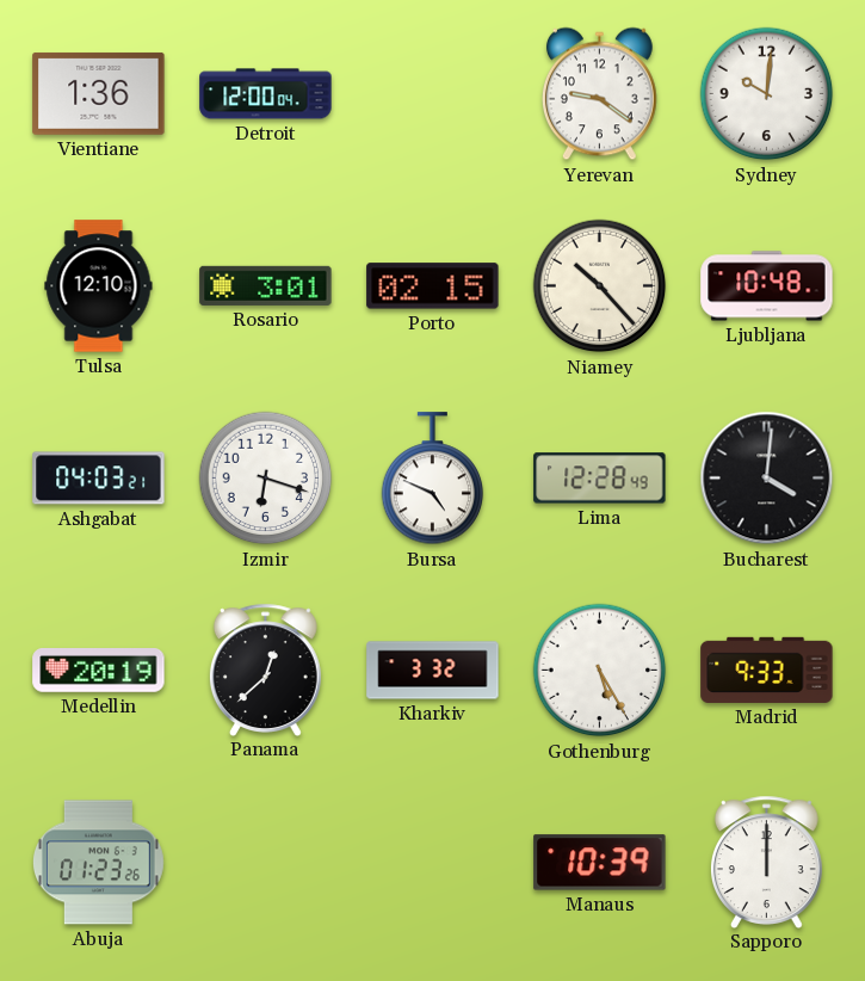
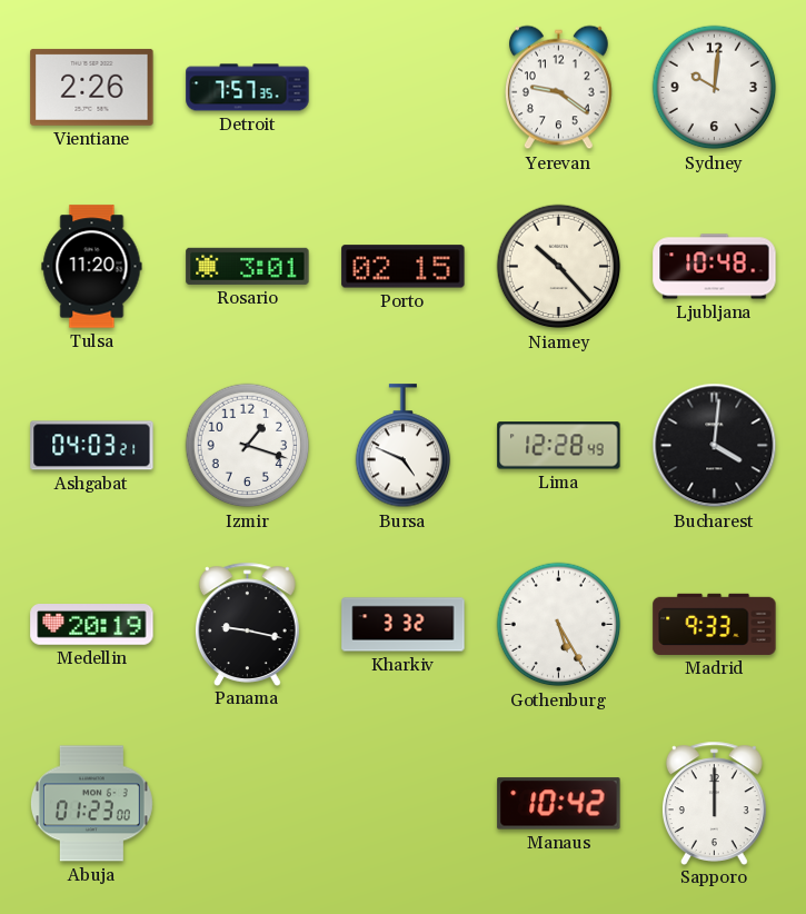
Vientiane: 1:36 -> 2:26 (92, 87)
Detroit: 12:00 -> 7:57 (248, 88)
Tulsa: 12:10 -> 11:20 (92, 267)
Izmir: 6:18 -> 1:18 (248, 446)
Panama: 12:38 -> 9:17 (247, 624)
Abuja: 01:23:26 -> 01:23:00 (91, 804)
Manaus: 10:39 -> 10:42 (559, 804)
